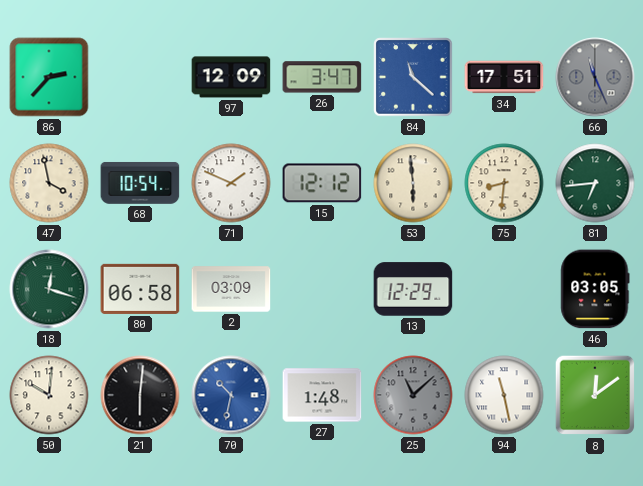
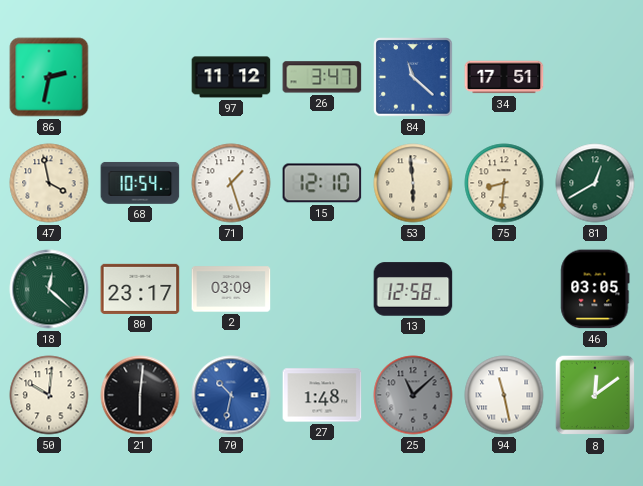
86: 2:37 -> 2:32 (49, 77)
97: 12:09 -> 11:12 (231, 77)
66: 11:26 -> none (595, 77)
71: 1:49 -> 1:27 (231, 183)
15: 12:12 -> 12:10 (322, 183)
81: 6:44 -> 12:40 (595, 183)
18: 12:18 -> 12:22 (49, 289)
80: 06:58 -> 23:17 (140, 289)
13: 12:29 -> 12:58 (413, 289)
